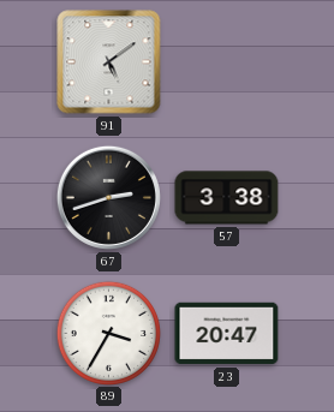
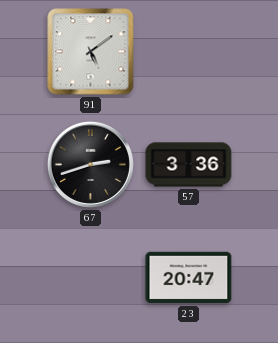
57: 3:38 -> 3:36 (189, 165)
89: 3:35 -> none (108, 333)
